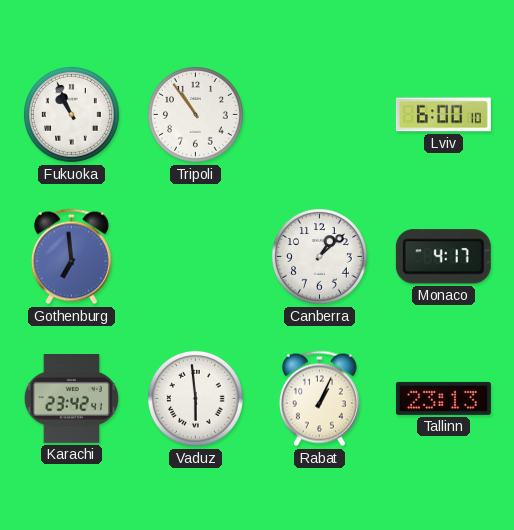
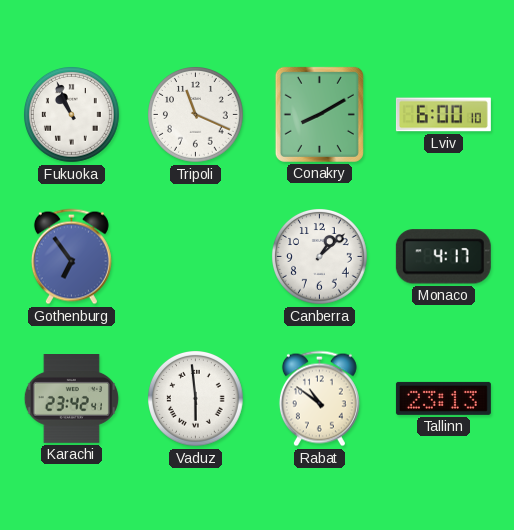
Tripoli: 10:54 -> 11:19 (196, 115)
Conakry: none -> 8:10 (319, 114)
Gothenburg: 6:59 -> 6:54 (71, 257)
Rabat: 1:04 -> 10:51 (319, 399)
